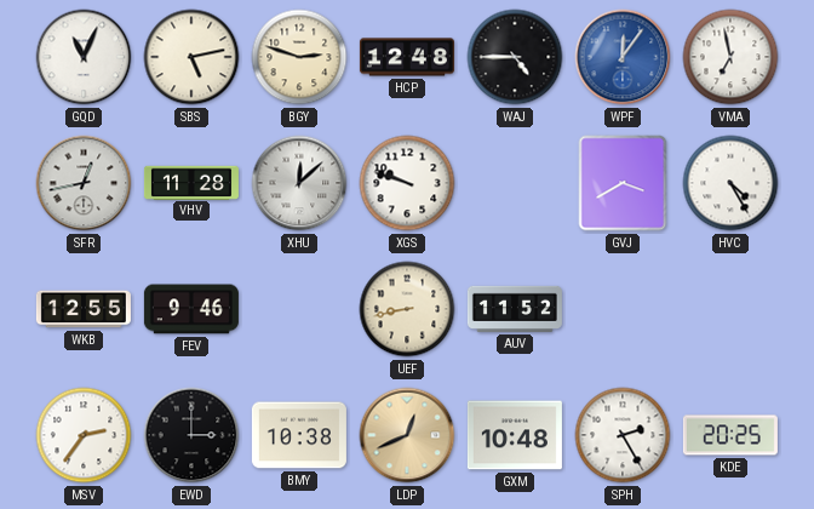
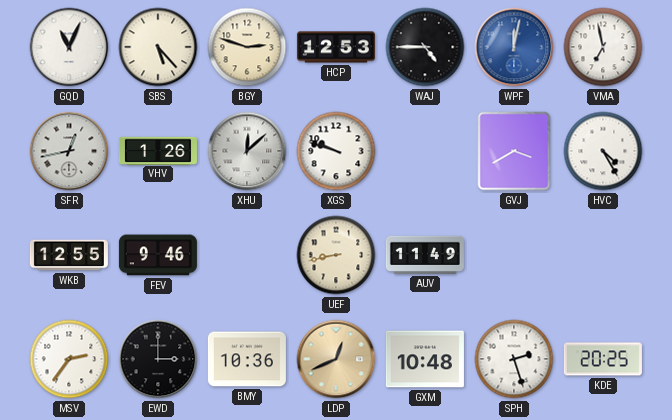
SBS: 5:13 -> 5:23 (158, 47)
HCP: 12:48 -> 12:53 (336, 47)
WPF: 12:06 -> 12:02 (514, 47)
VHV: 11:28 -> 1:26 (158, 150)
AUV: 11:52 -> 11:49 (425, 255)
BMY: 10:38 -> 10:36 (247, 359)
SPH: 2:25 -> 2:27 (514, 359)
